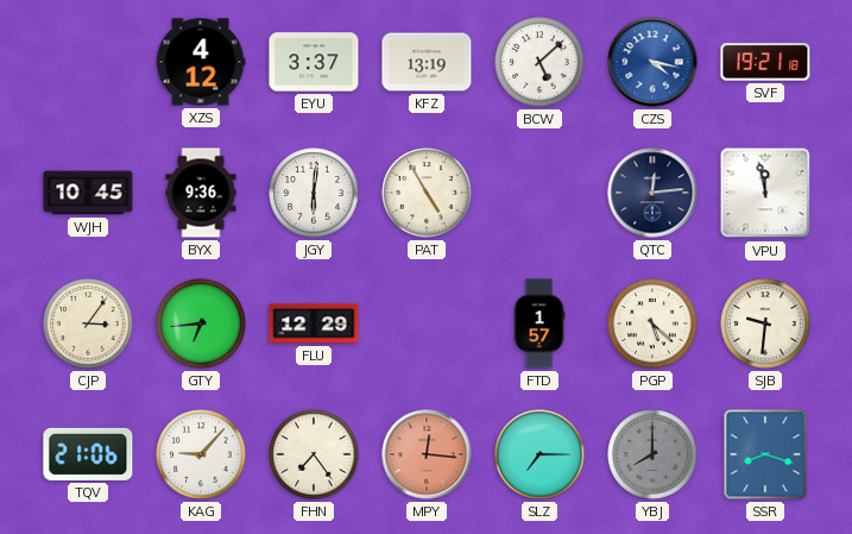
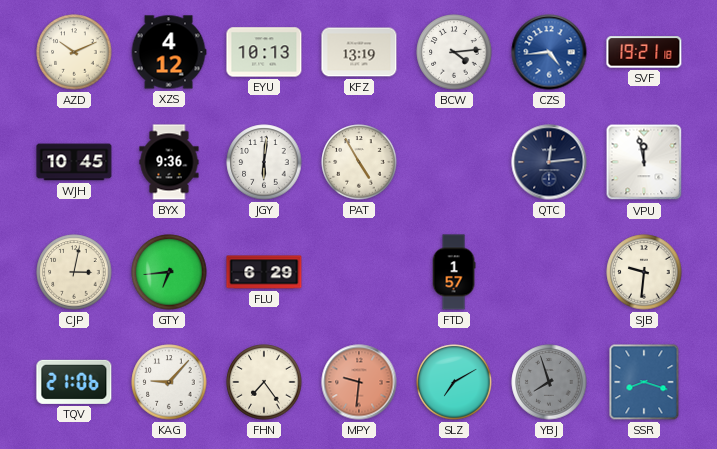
AZD: none -> 10:11 (74, 52)
EYU: 3:37 -> 10:13 (264, 52)
BCW: 5:08 -> 4:14 (454, 52)
CZS: 4:17 -> 4:44 (549, 52)
CJP: 3:06 -> 3:02 (74, 272)
FLU: 12:29 -> 6:29 (264, 272)
PGP: 5:22 -> none (652, 323)
MPY: 12:16 -> 9:31 (359, 382)
SLZ: 7:15 -> 7:10 (454, 382)
YBJ: 8:00 -> 7:57 (549, 382)
